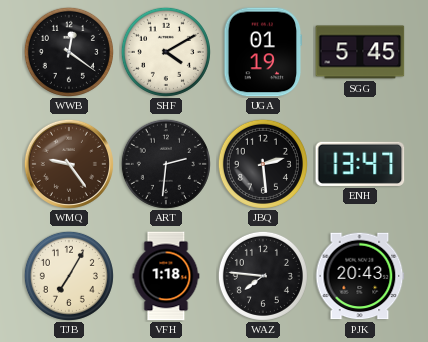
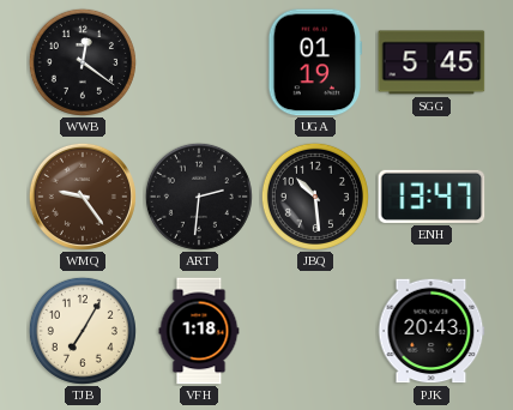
SHF: 4:10 -> none (166, 52)
JBQ: 2:29 -> 10:29 (315, 197)
WAZ: 7:46 -> none (263, 276)
